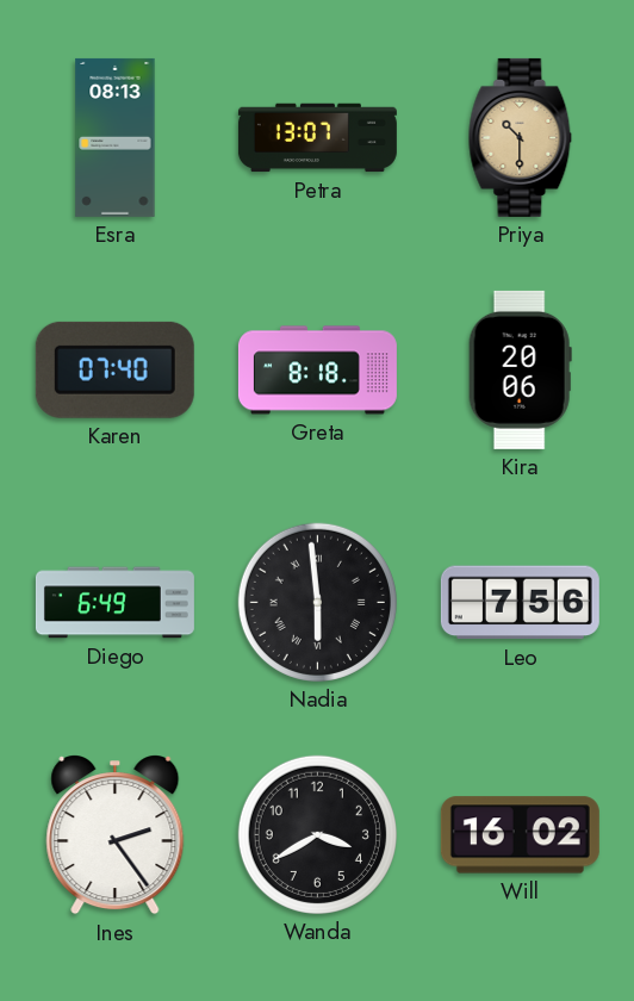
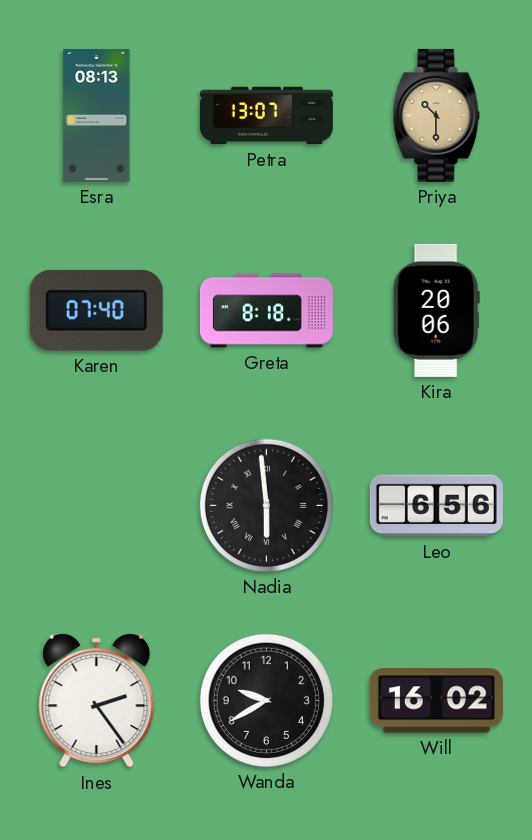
Diego: 6:49 -> none (114, 603)
Leo: 7:56 -> 6:56 (436, 506)
Wanda: 3:40 -> 9:40 (266, 700)
